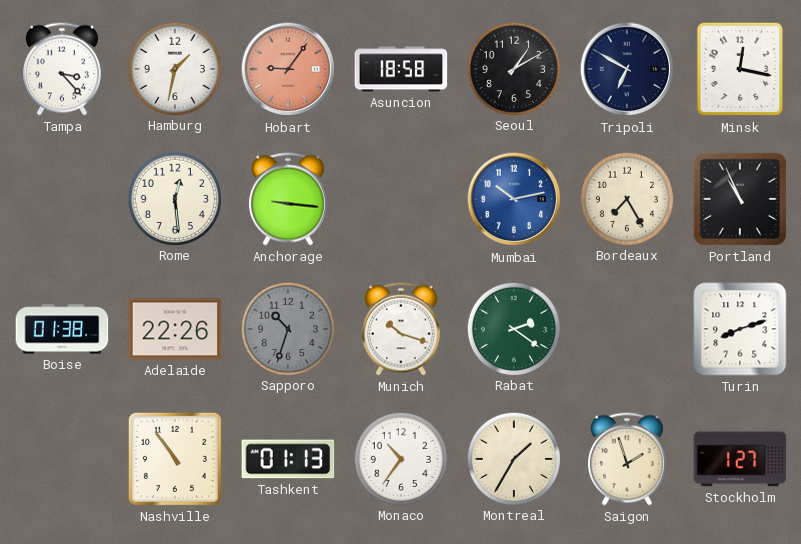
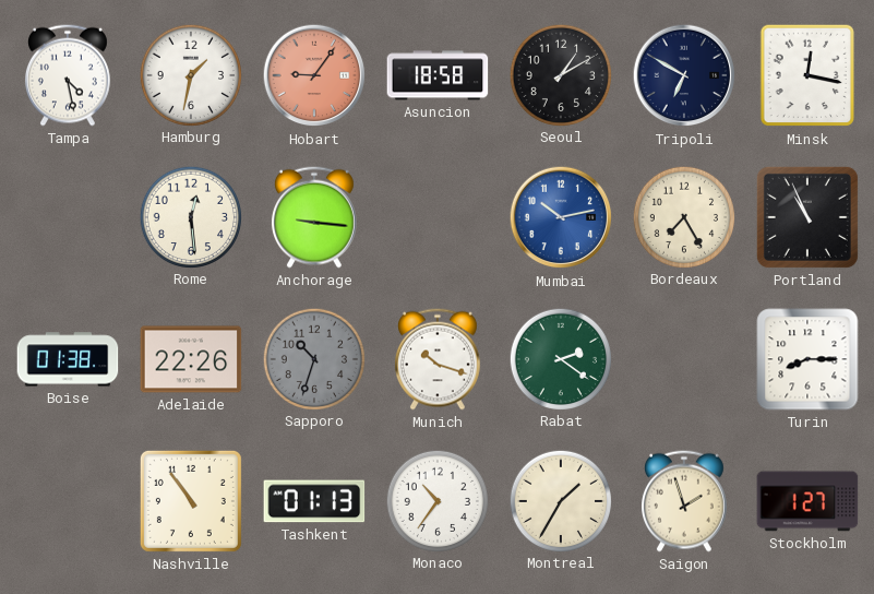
Tampa: 3:23 -> 4:28 (68, 75)
Turin: 8:12 -> 8:15 (807, 359)
